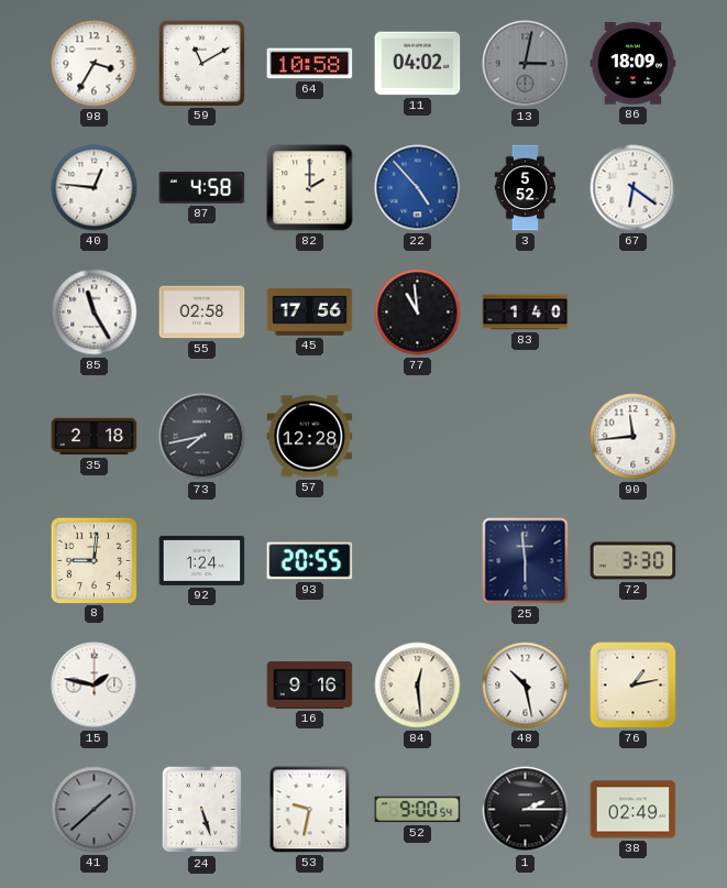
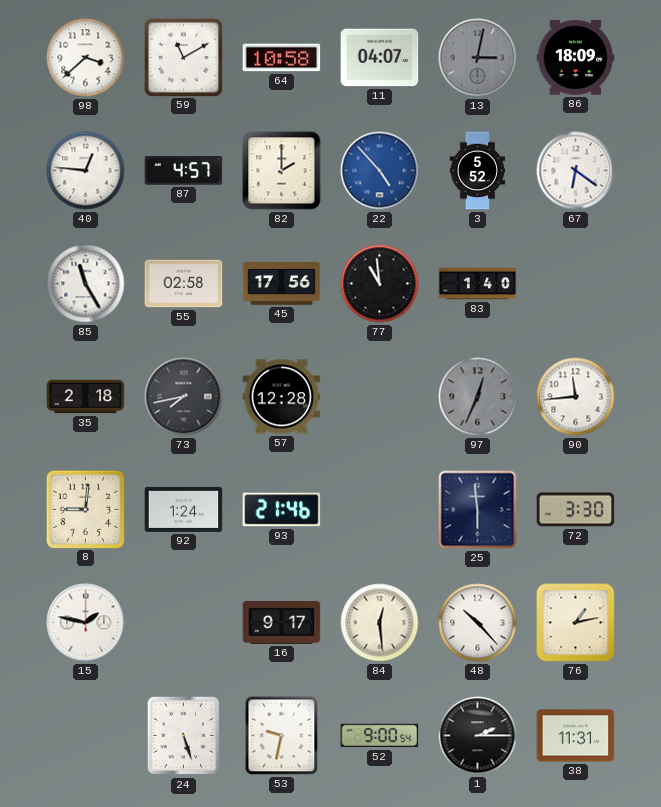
98: 3:35 -> 3:38 (86, 58)
11: 04:02 -> 04:07 (380, 58)
87: 4:58 -> 4:57 (184, 171)
97: none -> 12:34 (478, 397)
93: 20:55 -> 21:46 (282, 510)
16: 9:16 -> 9:17 (282, 622)
48: 10:28 -> 10:23 (478, 623)
41: 1:38 -> none (95, 810)
38: 02:49 -> 11:31 (576, 736)
